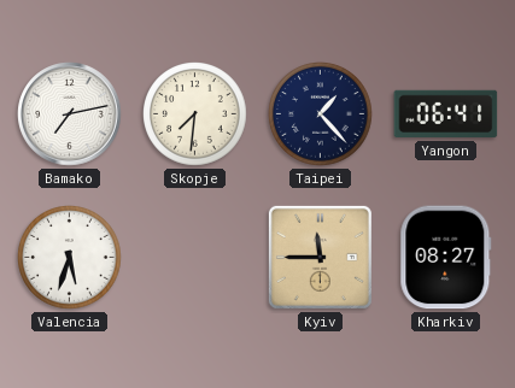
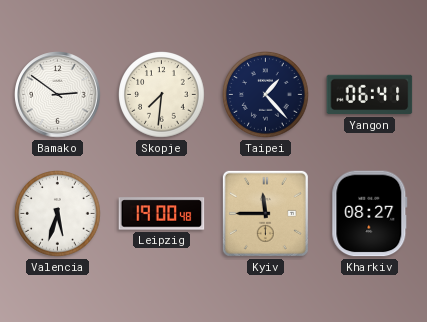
Bamako: 7:13 -> 2:51 (58, 95)
Leipzig: none -> 19:00 (162, 214)
